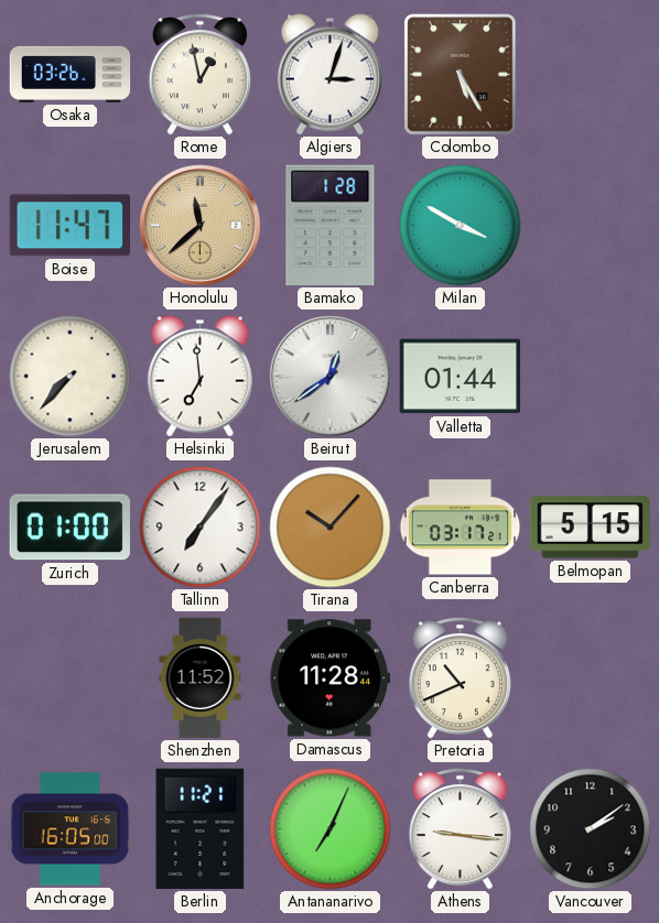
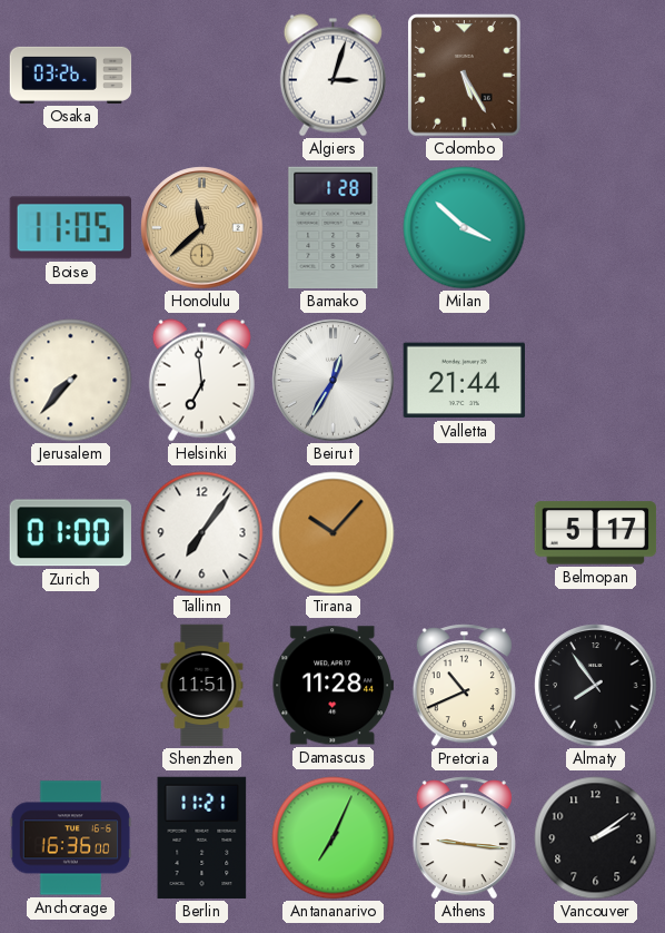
Rome: 12:58 -> none (199, 75)
Boise: 11:47 -> 11:05 (70, 228)
Milan: 3:50 -> 3:52 (465, 228)
Beirut: 12:39 -> 12:35 (334, 381)
Valletta: 01:44 -> 21:44 (464, 381)
Canberra: 03:17 -> none (461, 528)
Belmopan: 5:15 -> 5:17 (596, 533)
Shenzhen: 11:52 -> 11:51 (202, 686)
Almaty: none -> 7:54 (596, 686)
Anchorage: 16:05 -> 16:36 (71, 838)
